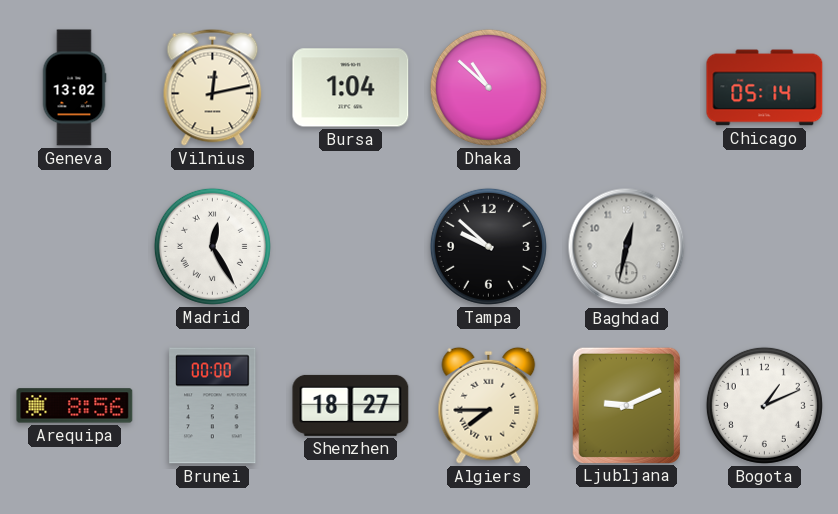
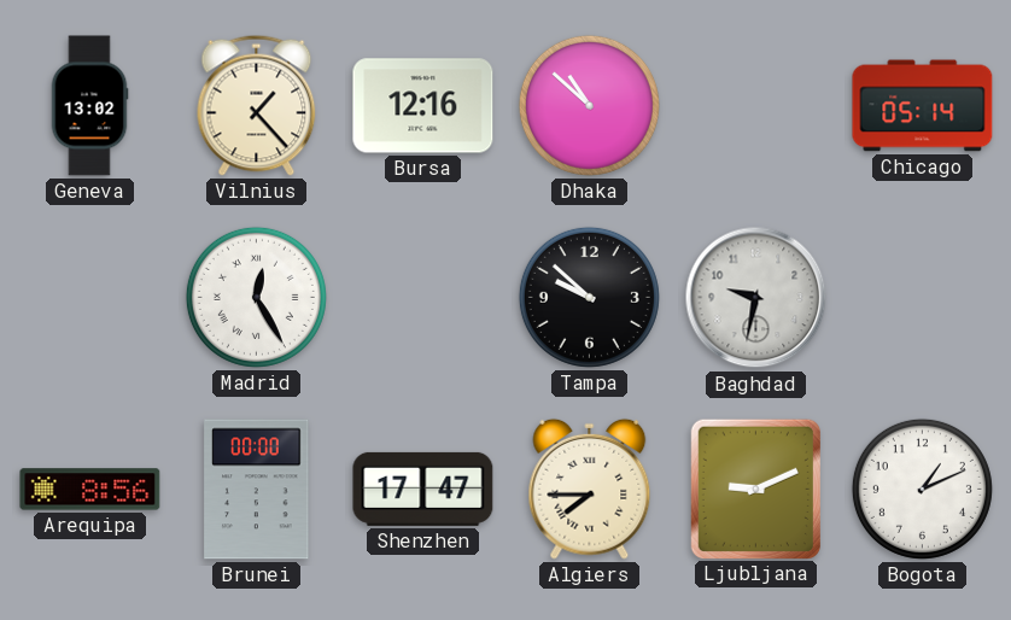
Vilnius: 12:13 -> 1:23 (257, 105)
Bursa: 1:04 -> 12:16 (423, 106)
Baghdad: 12:32 -> 9:32 (756, 298)
Shenzhen: 18:27 -> 17:47 (423, 489)
